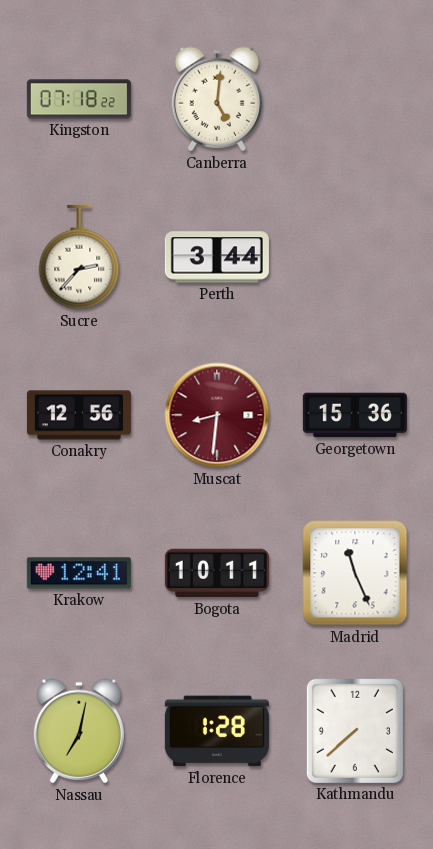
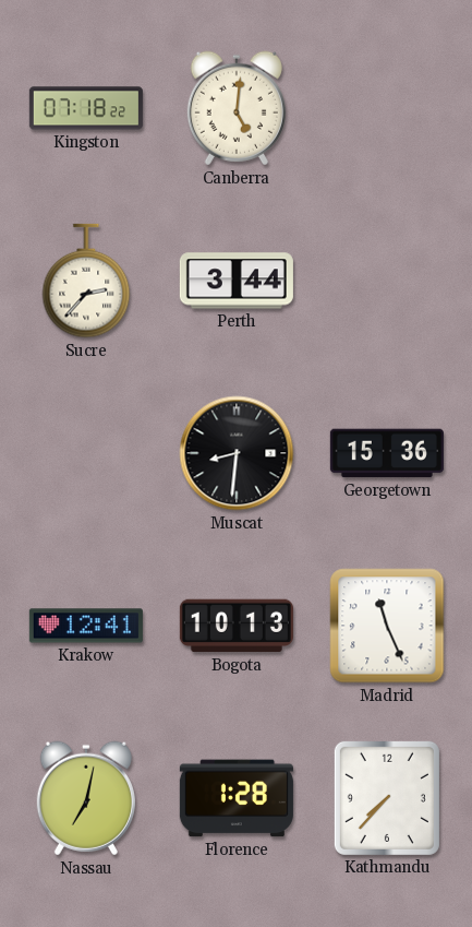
Conakry: 12:56 -> none (79, 415)
Muscat dial: burgundy -> black (237, 453)
Bogota: 10:11 -> 10:13 (237, 626)
Kathmandu: 7:38 -> 7:37 (387, 798)
